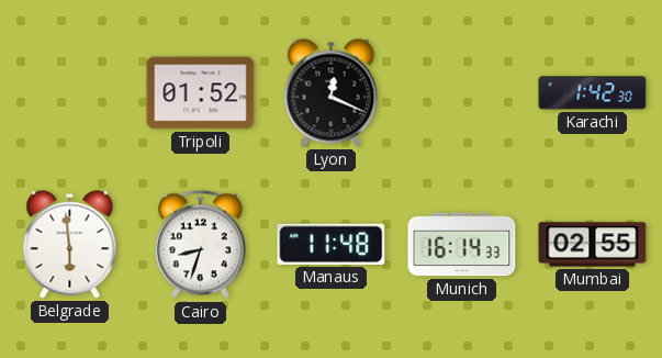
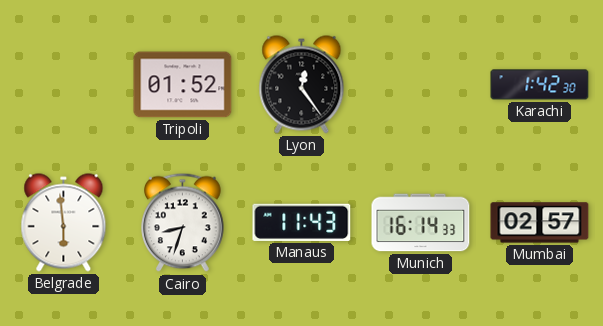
Lyon: 12:19 -> 12:24 (302, 85)
Manaus: 11:48 -> 11:43 (302, 222)
Mumbai: 02:55 -> 02:57 (540, 223)
